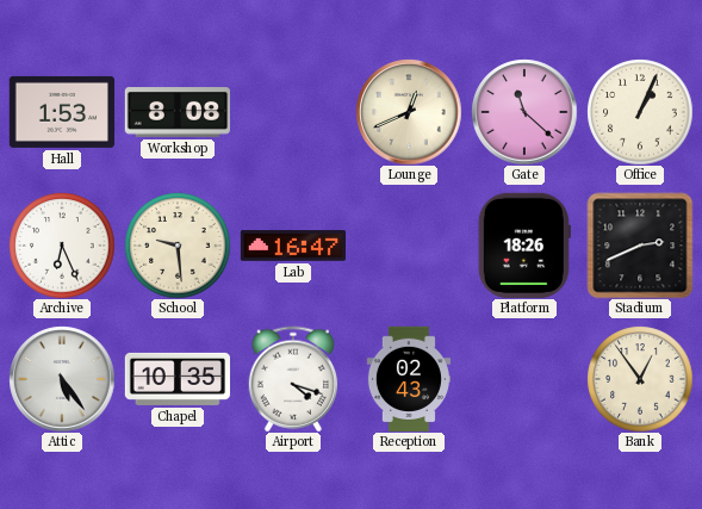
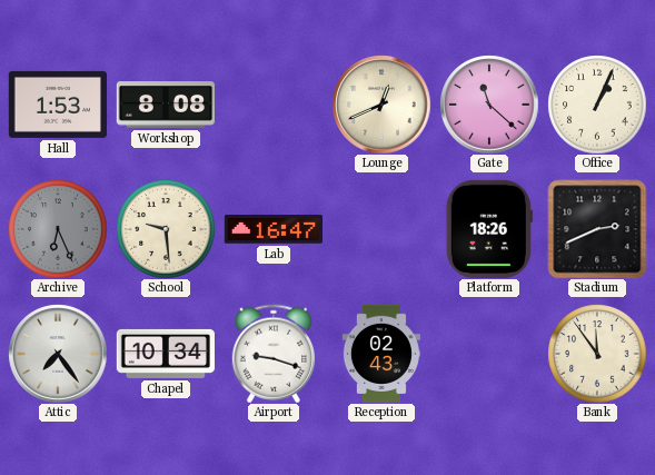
Archive dial: white -> grey (58, 229)
Attic: 5:24 -> 7:24 (58, 354)
Chapel: 10:35 -> 10:34 (165, 354)
Airport: 4:18 -> 9:18 (272, 354)
Bank: 12:54 -> 11:54 (597, 354)
